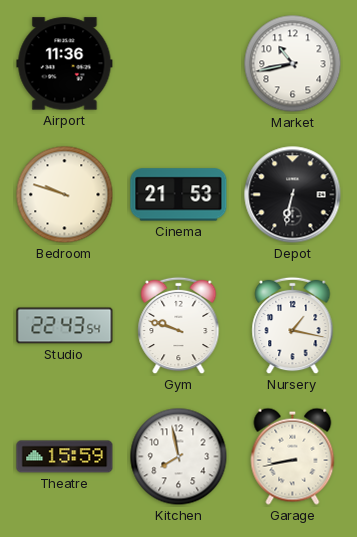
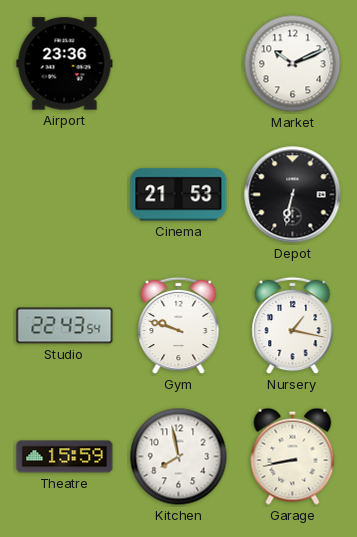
Airport: 11:36 -> 23:36 (65, 64)
Market: 10:43 -> 10:11 (293, 64)
Bedroom: 9:48 -> none (65, 195)
